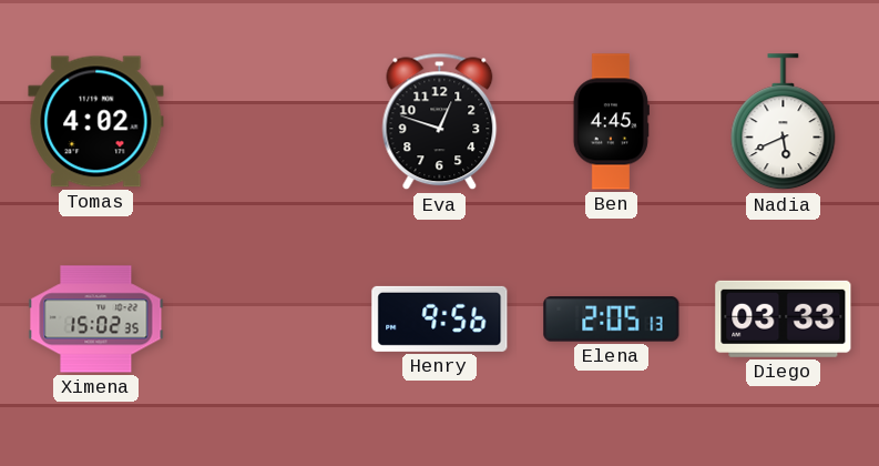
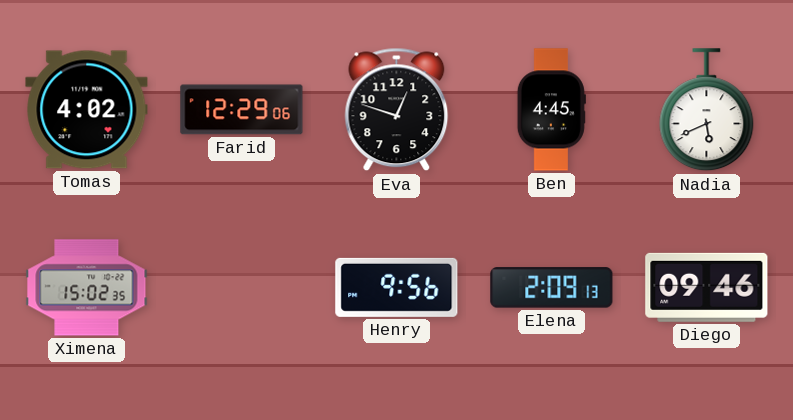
Farid: none -> 12:29 (242, 110)
Elena: 2:05 -> 2:09 (552, 288)
Diego: 03:33 -> 09:46 (707, 287)
